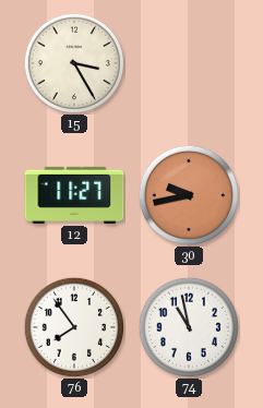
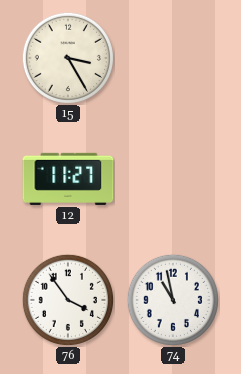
30: 9:43 -> none (189, 195)
76: 7:54 -> 3:54 (68, 300)
